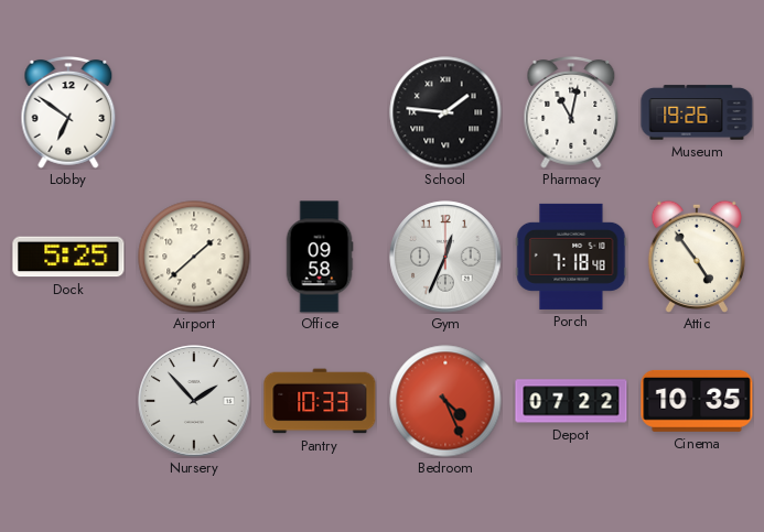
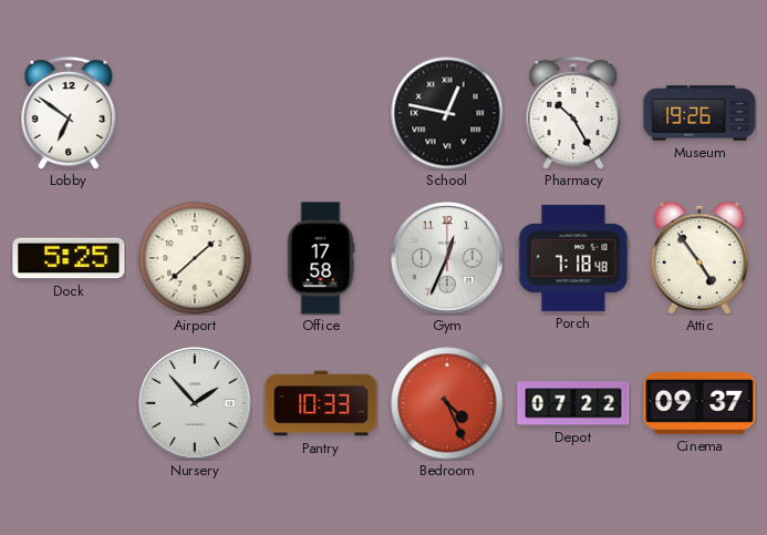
School: 1:46 -> 12:47 (447, 113)
Pharmacy: 11:02 -> 10:25 (573, 113)
Office: 09:58 -> 17:58 (321, 258)
Cinema: 10:35 -> 09:37 (699, 403)
